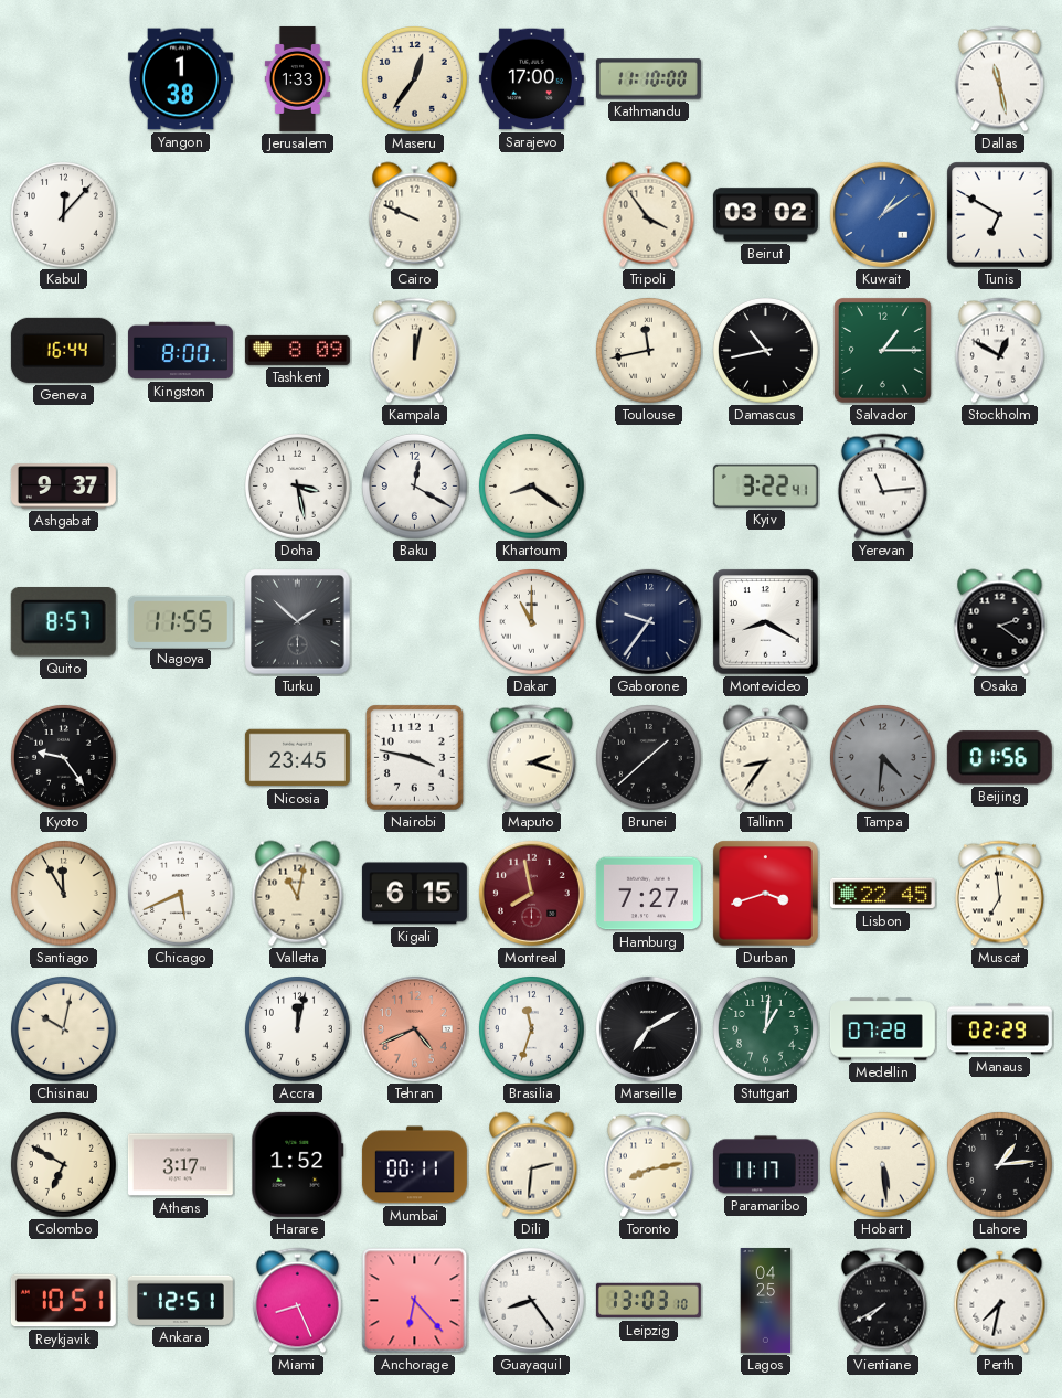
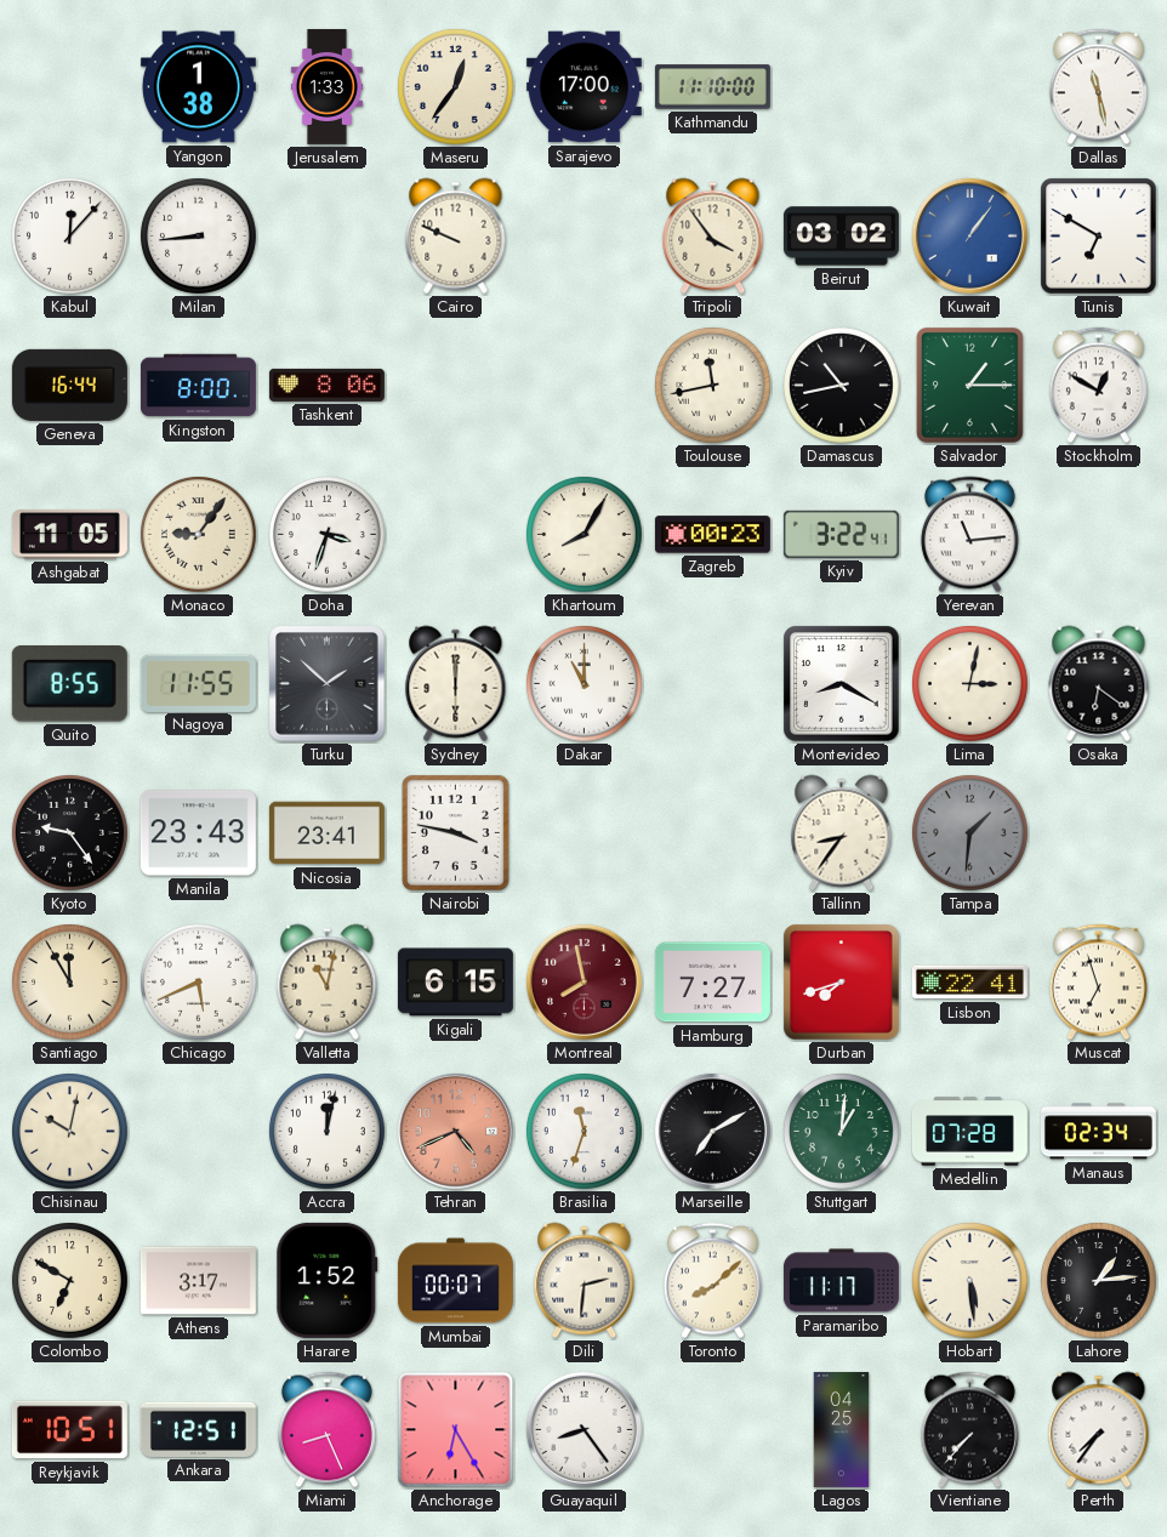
Milan: none -> 8:44 (199, 237)
Kuwait: 1:09 -> 1:06 (969, 235)
Tashkent: 8:09 -> 8:06 (326, 385)
Kampala: 12:02 -> none (414, 351)
Ashgabat: 9:37 -> 11:05 (69, 535)
Monaco: none -> 9:06 (199, 535)
Doha: 3:28 -> 3:33 (328, 535)
Baku: 12:20 -> none (415, 487)
Khartoum: 8:21 -> 8:05 (585, 535)
Zagreb: none -> 00:23 (712, 535)
Quito: 8:57 -> 8:55 (69, 684)
Sydney: none -> 6:00 (456, 684)
Gaborone: 9:36 -> none (648, 621)
Lima: none -> 3:02 (970, 684)
Osaka: 2:21 -> 6:21 (1099, 684)
Manila: none -> 23:43 (198, 833)
Nicosia: 23:45 -> 23:41 (326, 833)
Maputo: 2:18 -> none (531, 758)
Brunei: 1:38 -> none (649, 758)
Tampa: 4:31 -> 1:31 (970, 833)
Beijing: 01:56 -> none (999, 758)
Durban: 3:42 -> 7:42 (842, 983)
Lisbon: 22:45 -> 22:41 (969, 983)
Muscat: 6:59 -> 6:57 (1098, 983)
Manaus: 02:29 -> 02:34 (1098, 1132)
Mumbai: 00:11 -> 00:07 (455, 1281)
Toronto: 8:13 -> 8:08 (712, 1281)
Anchorage: 6:23 -> 6:25 (456, 1430)
Leipzig: 13:03 -> none (648, 1301)
Vientiane: 7:40 -> 7:37 (969, 1430)
Perth: 7:32 -> 7:36 (1099, 1430)
